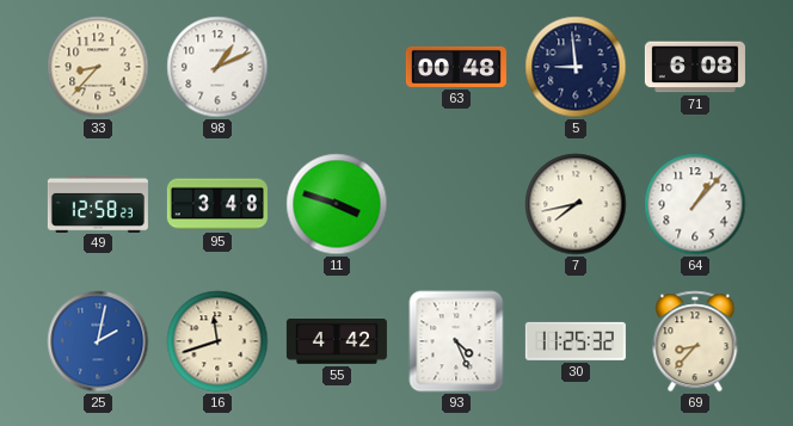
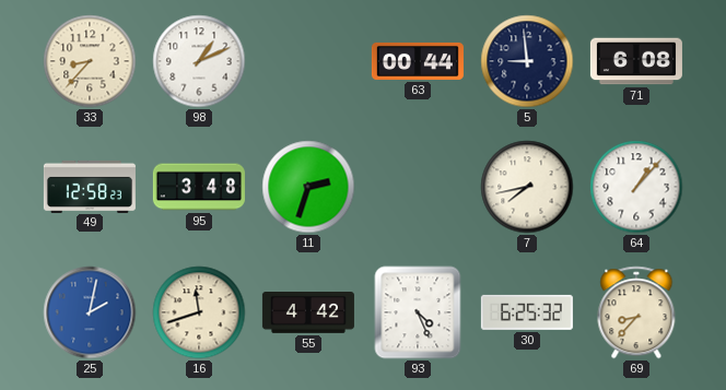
63: 00:48 -> 00:44 (418, 61)
11: 3:48 -> 2:33 (308, 187)
30: 11:25 -> 6:25 (527, 312)
